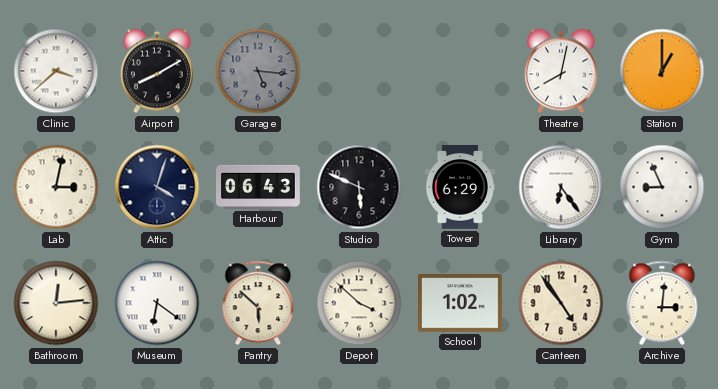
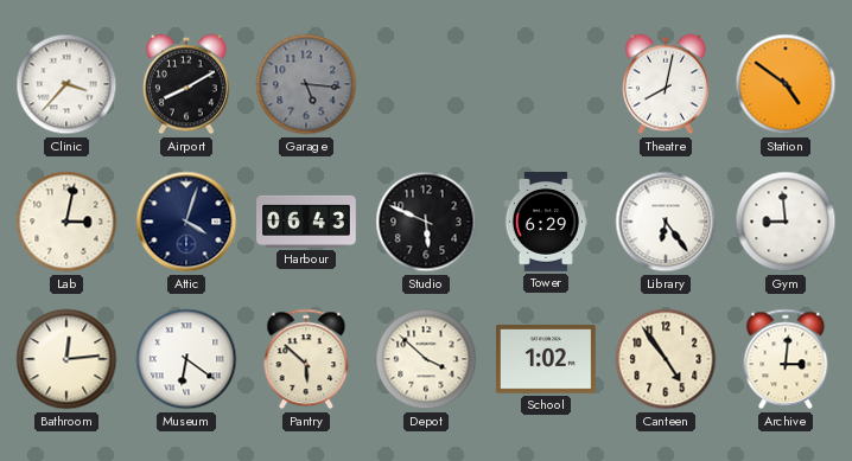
Clinic: 3:38 -> 3:37 (66, 84)
Station: 1:00 -> 4:51 (786, 84)
Gym: 8:56 -> 8:59 (786, 222)
